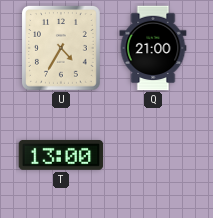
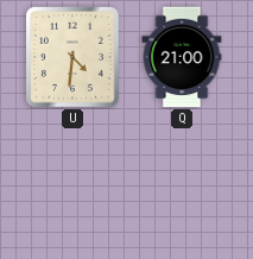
U: 4:35 -> 4:31 (72, 57)
T: 13:00 -> none (61, 155)
